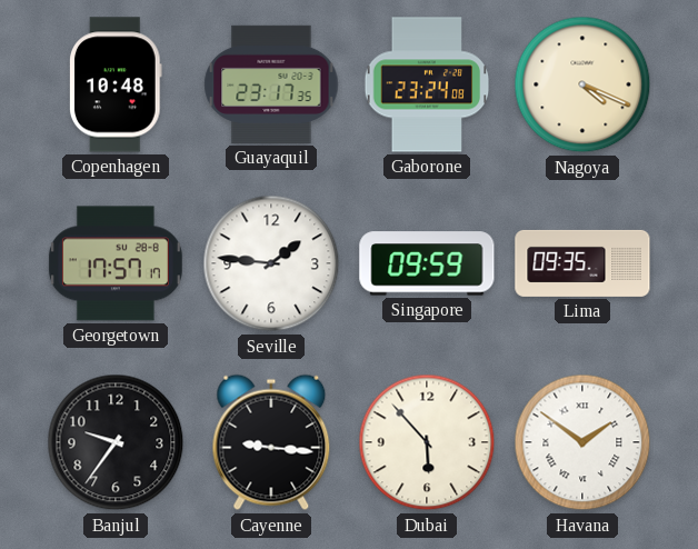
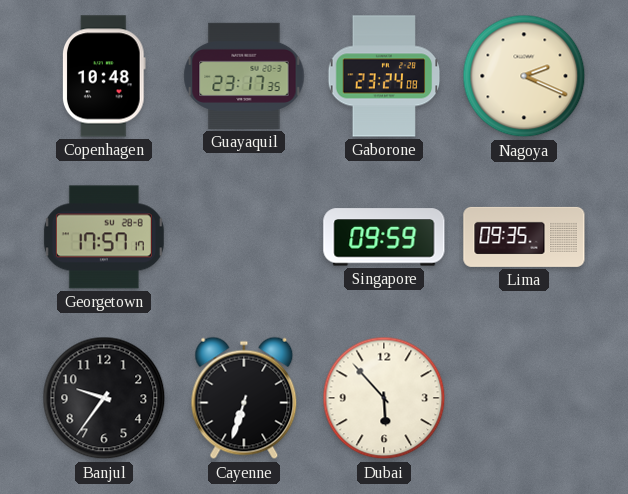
Nagoya: 4:19 -> 2:19 (524, 76)
Seville: 1:46 -> none (271, 263)
Cayenne: 9:16 -> 6:33 (244, 398)
Havana: 1:51 -> none (582, 442)
